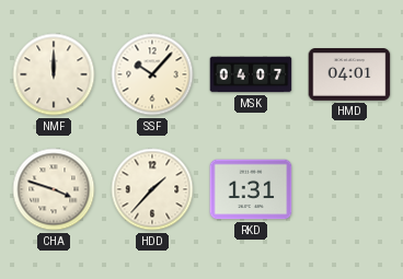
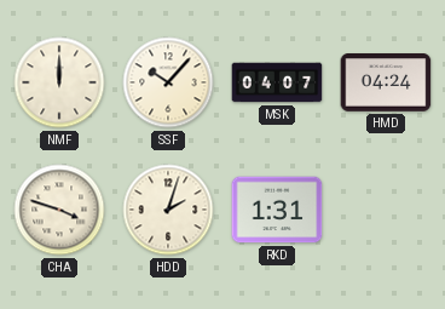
HMD: 04:01 -> 04:24 (386, 82)
HDD: 1:37 -> 2:03 (168, 210)
